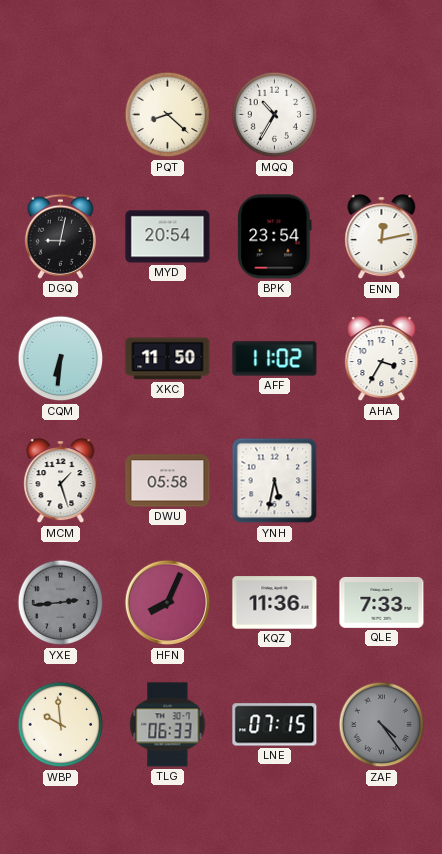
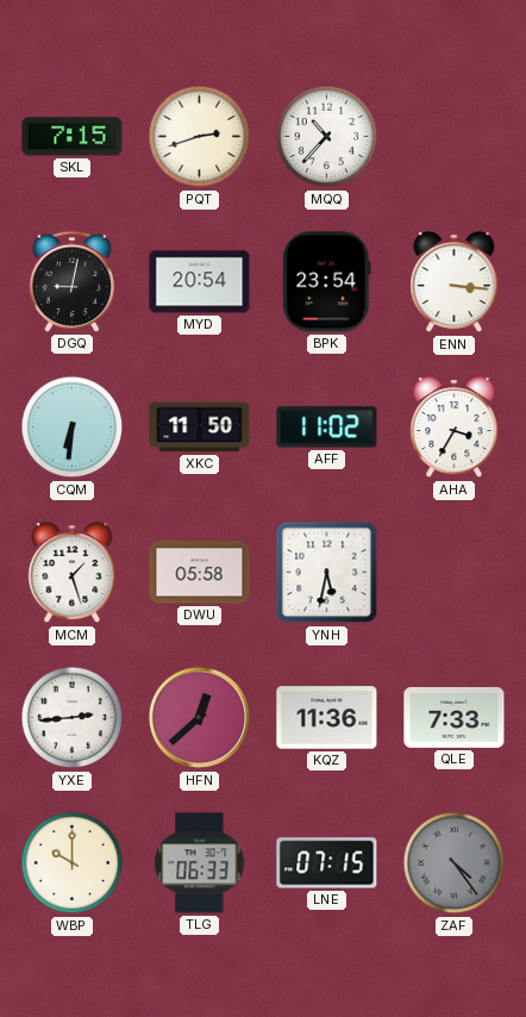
SKL: none -> 7:15 (73, 137)
PQT: 8:22 -> 2:42 (200, 137)
MQQ: 10:35 -> 10:37 (327, 137)
ENN: 12:13 -> 3:16 (455, 283)
YXE dial: grey -> white (73, 718)
HFN: 8:04 -> 12:38 (200, 718)
WBP: 9:59 -> 10:00 (73, 863)
